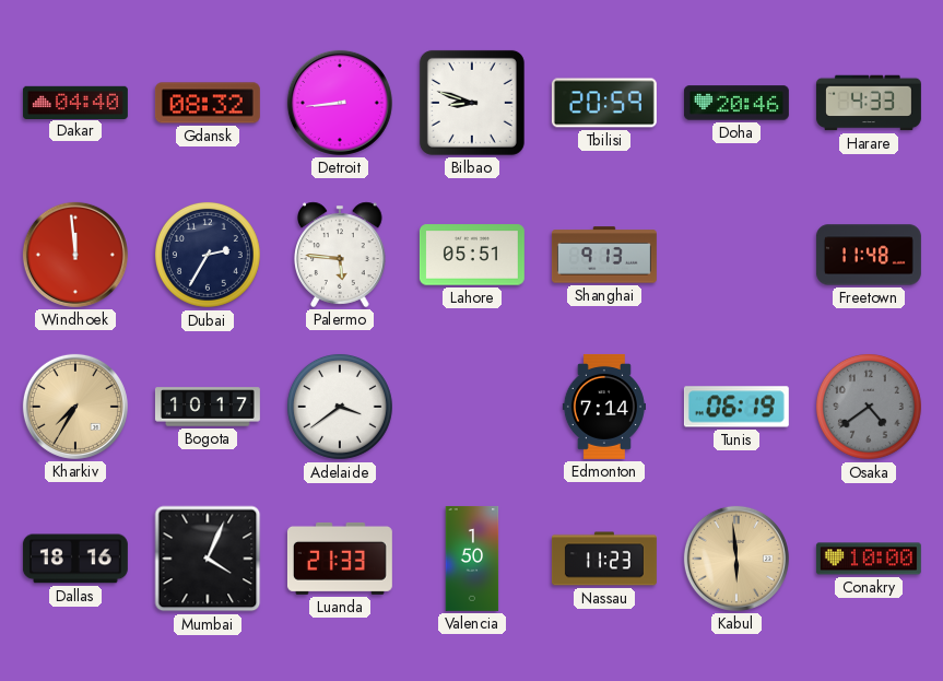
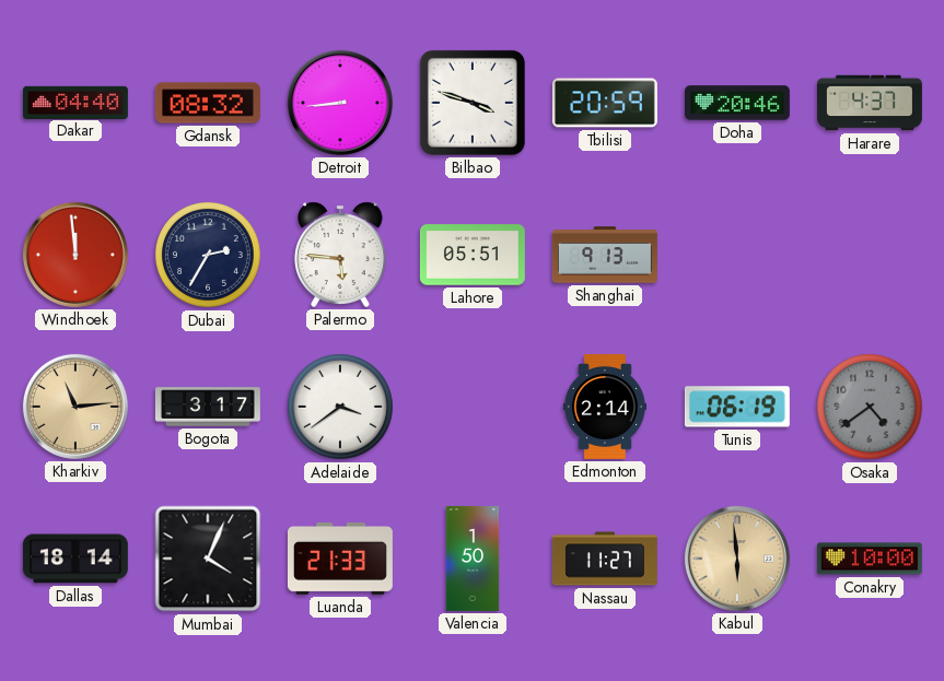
Bilbao: 8:48 -> 3:48 (473, 103)
Harare: 4:33 -> 4:37 (870, 103)
Freetown: 11:48 -> none (869, 255)
Kharkiv: 7:35 -> 11:14 (75, 407)
Bogota: 10:17 -> 3:17 (208, 407)
Edmonton: 7:14 -> 2:14 (605, 407)
Dallas: 18:16 -> 18:14 (75, 559)
Nassau: 11:23 -> 11:27 (605, 559)
